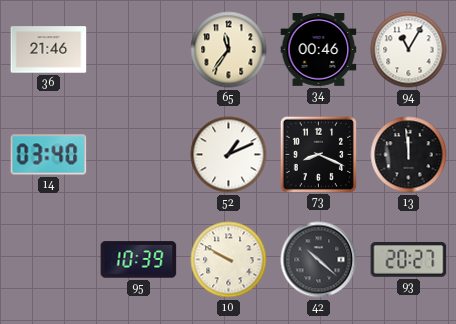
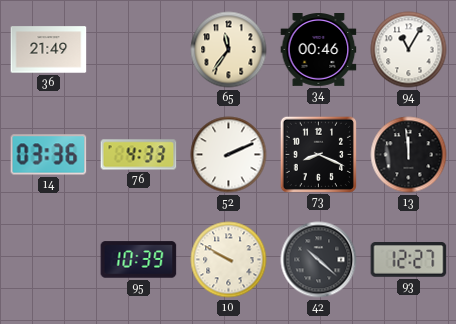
36: 21:46 -> 21:49 (49, 50)
14: 03:40 -> 03:36 (49, 155)
76: none -> 4:33 (139, 155)
52: 1:11 -> 2:11 (229, 155)
93: 20:27 -> 12:27 (409, 260)
